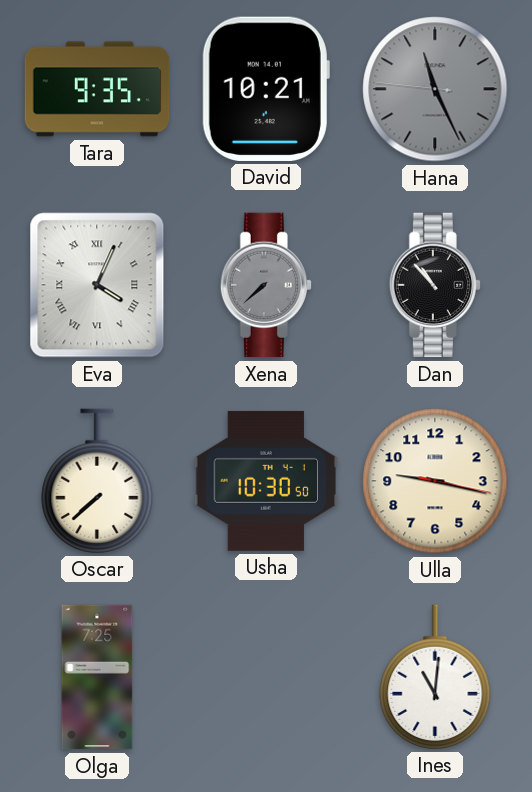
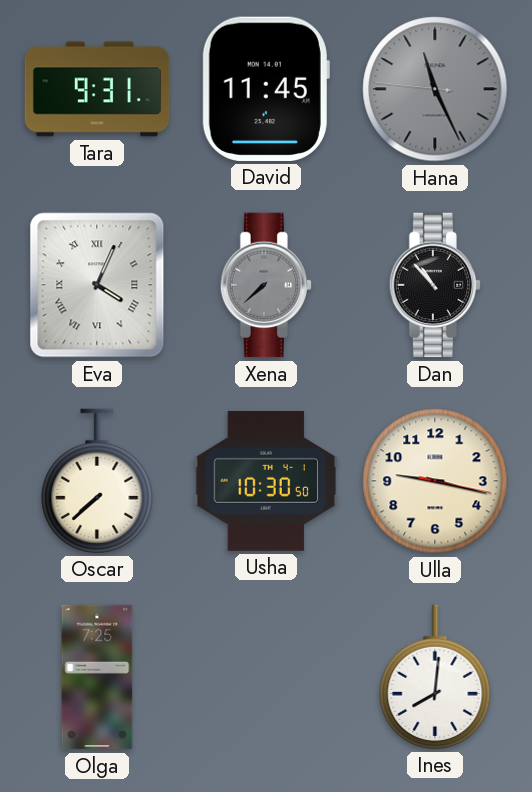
Tara: 9:35 -> 9:31 (97, 89)
David: 10:21 -> 11:45 (266, 89)
Ines: 11:01 -> 8:01 (435, 677)
